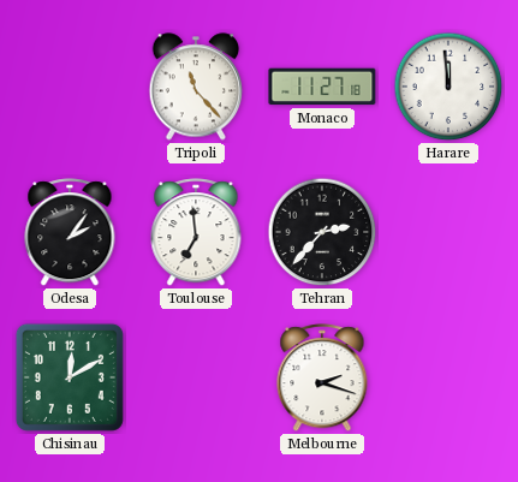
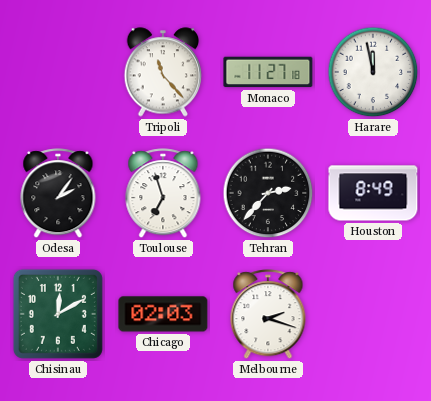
Harare: 11:59 -> 11:58 (373, 72)
Toulouse: 6:59 -> 6:57 (163, 194)
Houston: none -> 8:49 (373, 193)
Chicago: none -> 02:03 (163, 314)
